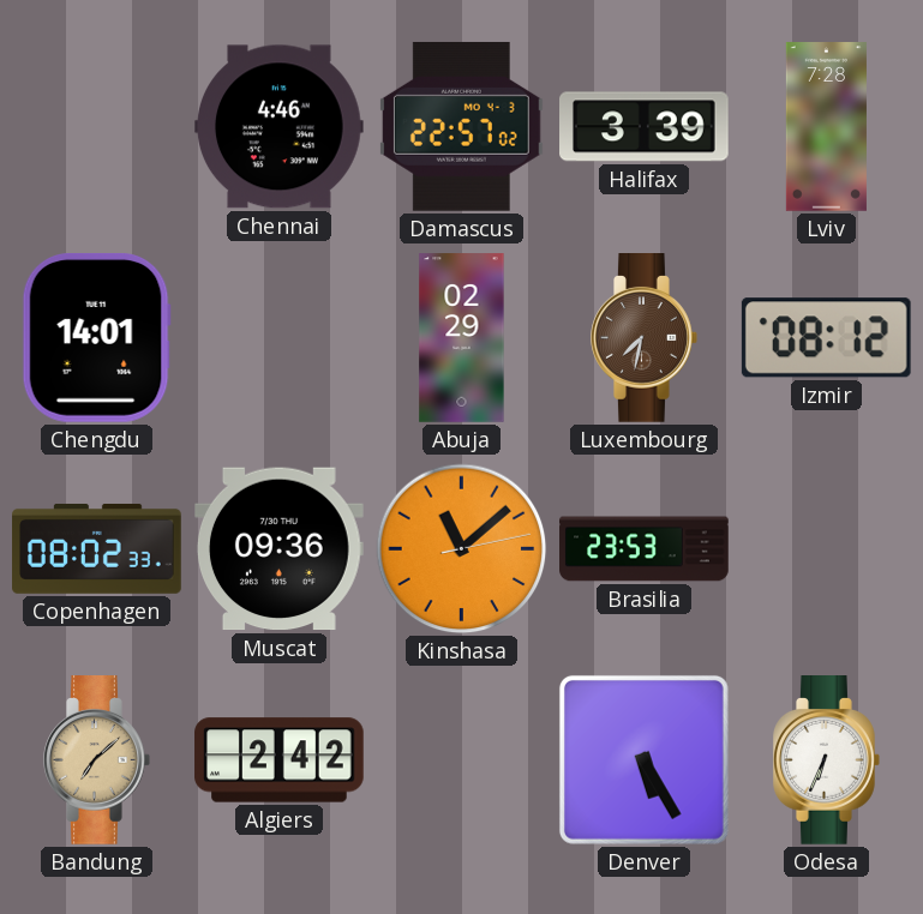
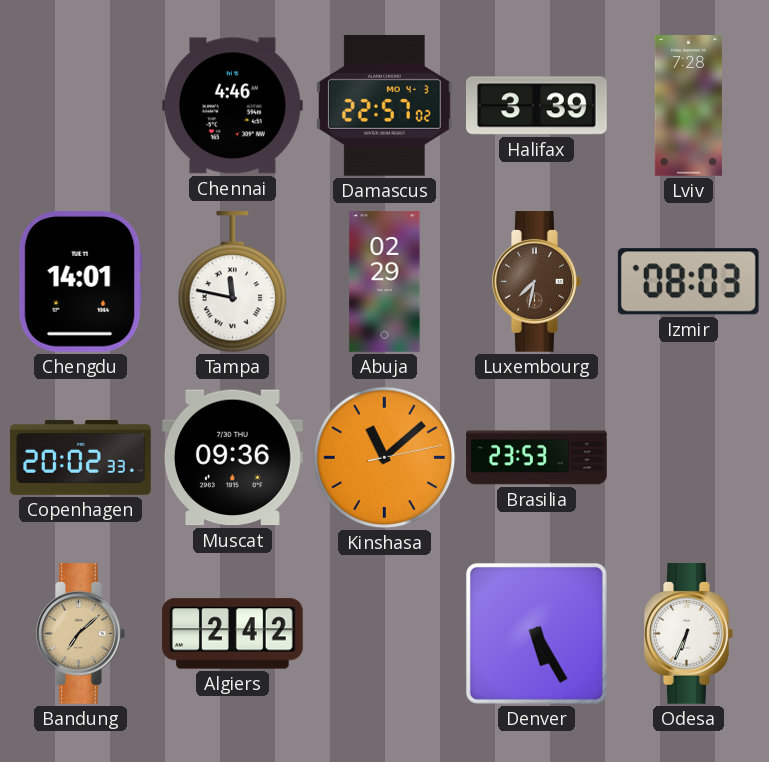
Tampa: none -> 11:47 (233, 283)
Izmir: 08:12 -> 08:03 (688, 282)
Copenhagen: 08:02 -> 20:02 (81, 457)
